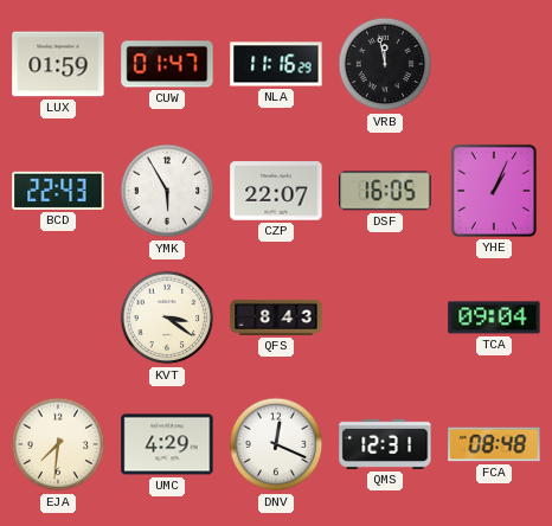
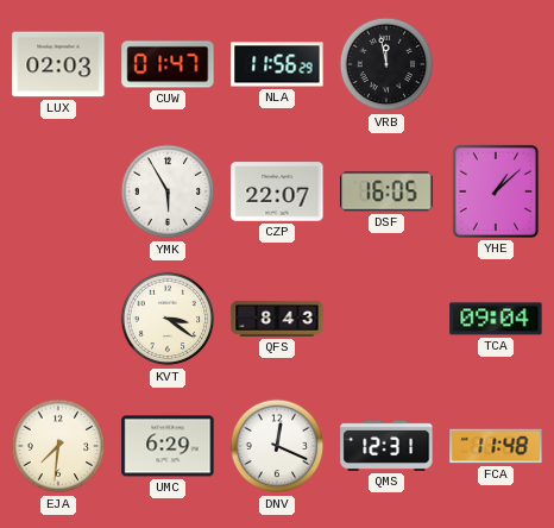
LUX: 01:59 -> 02:03 (58, 64)
NLA: 11:16 -> 11:56 (277, 64)
BCD: 22:43 -> none (58, 191)
YHE: 1:04 -> 1:08 (496, 191)
UMC: 4:29 -> 6:29 (168, 446)
FCA: 08:48 -> 11:48 (496, 446)
